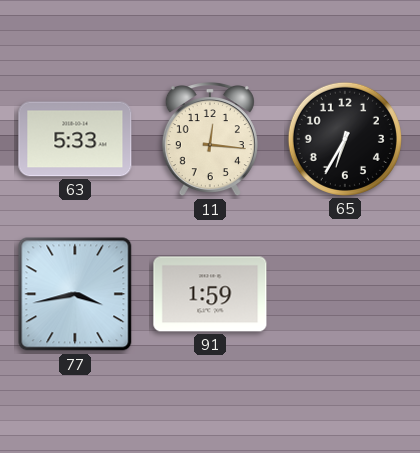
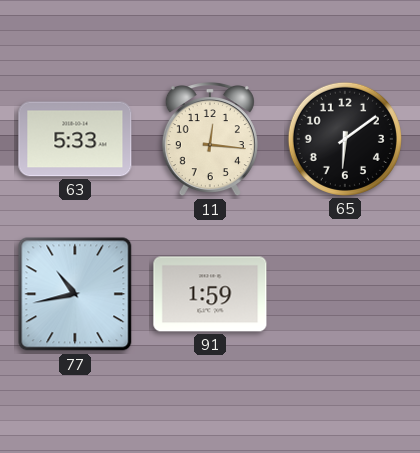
65: 6:35 -> 6:09 (345, 139)
77: 3:43 -> 10:43 (75, 294)
